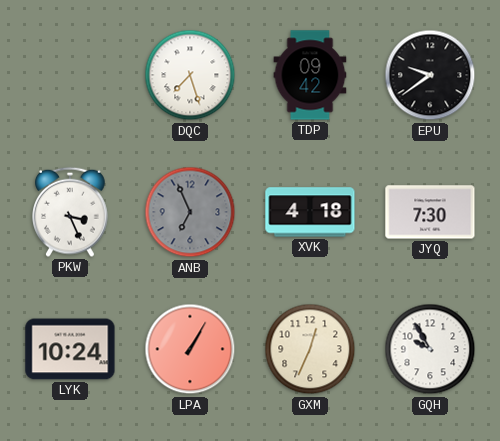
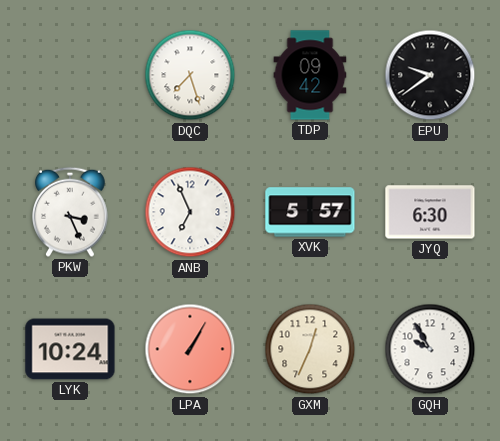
ANB dial: grey -> white (190, 212)
XVK: 4:18 -> 5:57 (310, 212)
JYQ: 7:30 -> 6:30 (430, 212)
